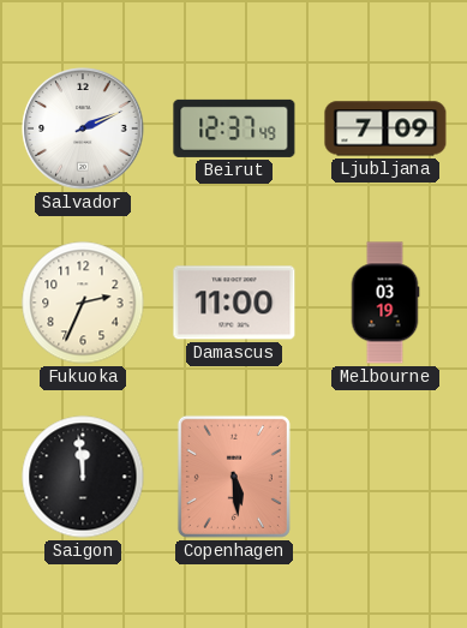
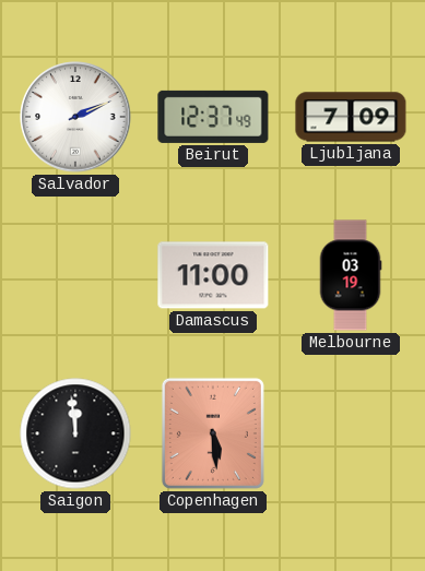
Fukuoka: 2:34 -> none (83, 303)
